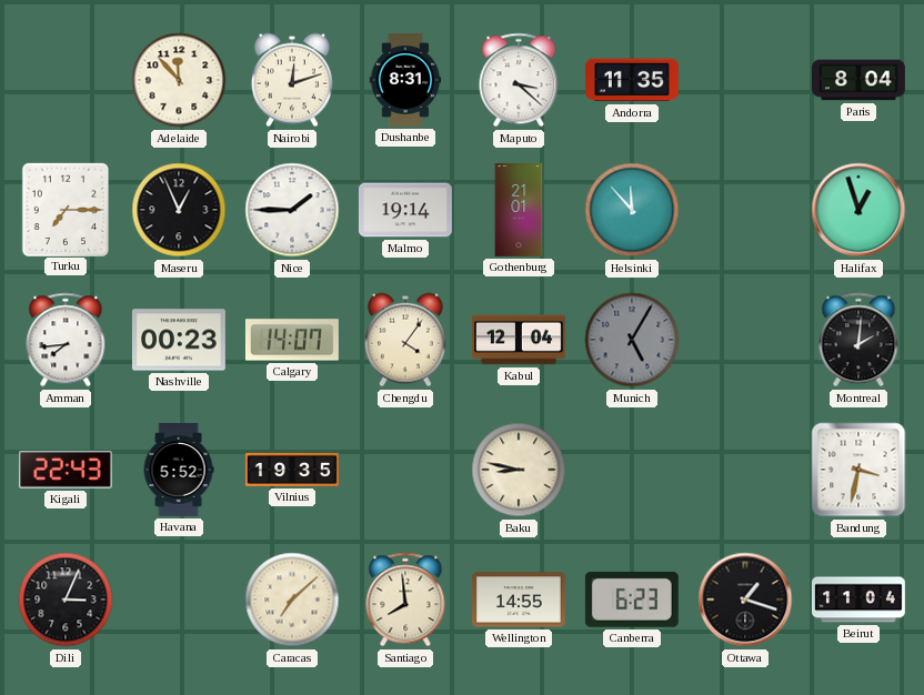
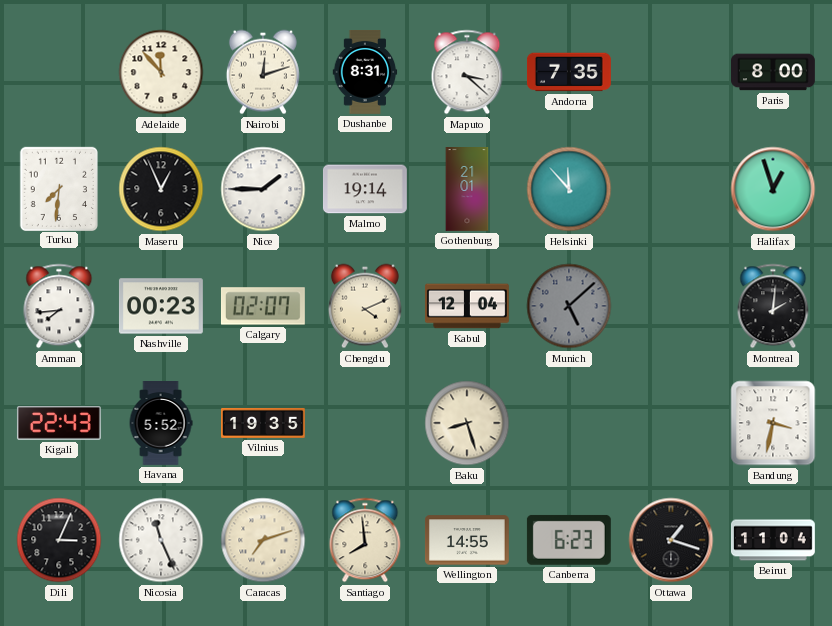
Andorra: 11:35 -> 7:35 (569, 72)
Paris: 8:04 -> 8:00 (774, 72)
Turku: 7:15 -> 7:31 (58, 188)
Calgary: 14:07 -> 02:07 (263, 306)
Chengdu: 4:06 -> 4:11 (365, 306)
Munich: 5:05 -> 5:08 (569, 306)
Baku: 8:47 -> 8:27 (467, 423)
Nicosia: none -> 11:26 (161, 540)
Caracas: 7:08 -> 7:12 (263, 540)
